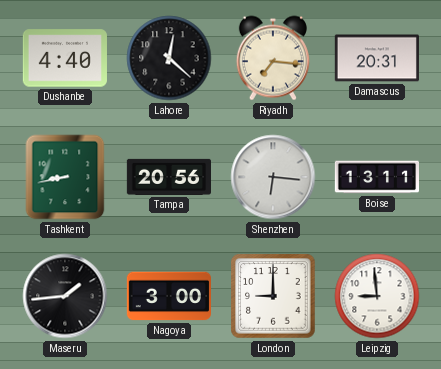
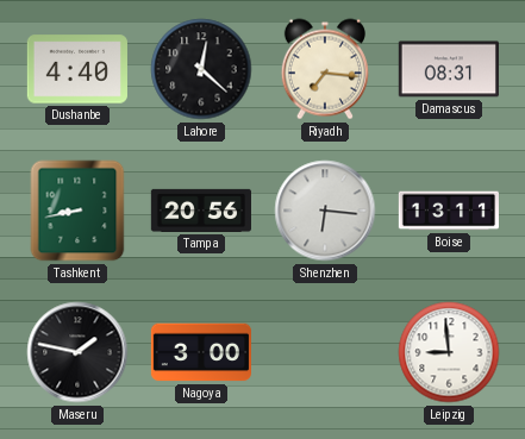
Damascus: 20:31 -> 08:31 (449, 69)
Maseru: 1:44 -> 1:47 (77, 352)
London: 9:00 -> none (273, 296)
